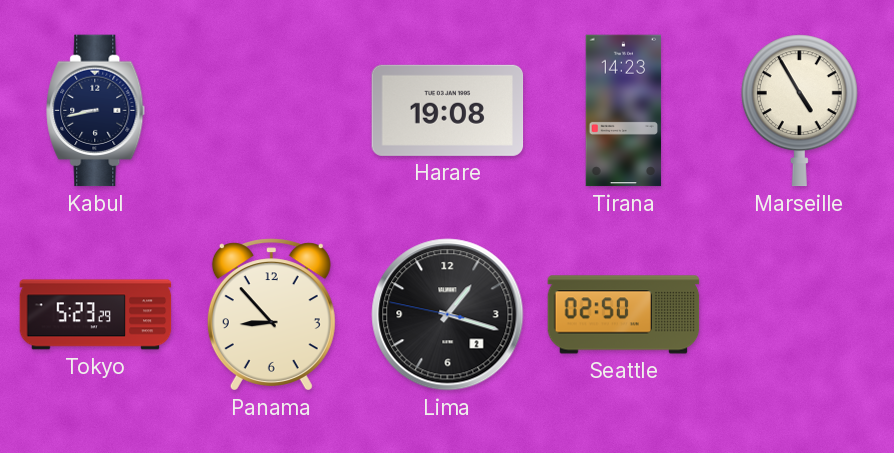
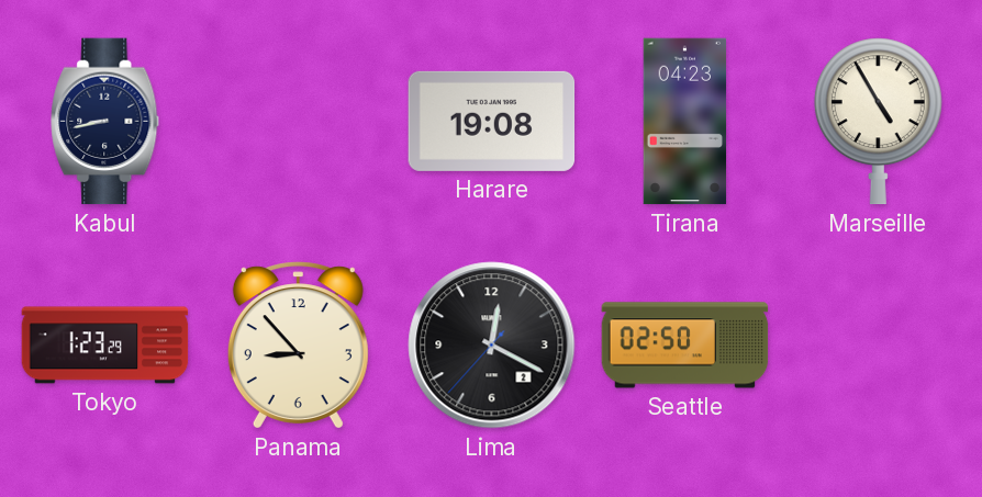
Tirana: 14:23 -> 04:23 (685, 122)
Tokyo: 5:23 -> 1:23 (105, 346)
Lima: 1:17 -> 12:19 (492, 346)
